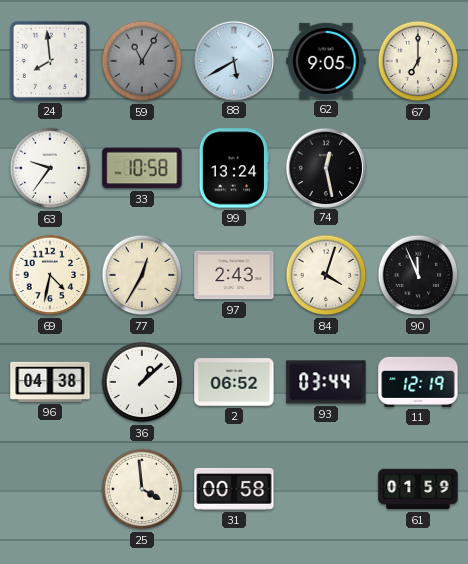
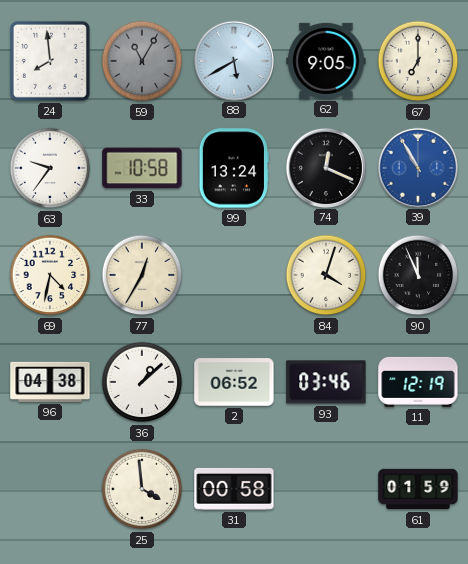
74: 12:28 -> 12:19 (325, 167)
39: none -> 10:55 (417, 167)
97: 2:43 -> none (234, 275)
93: 03:44 -> 03:46 (326, 382)
